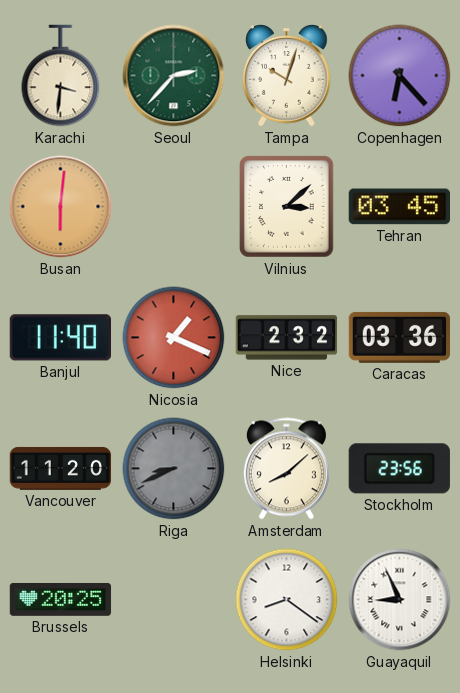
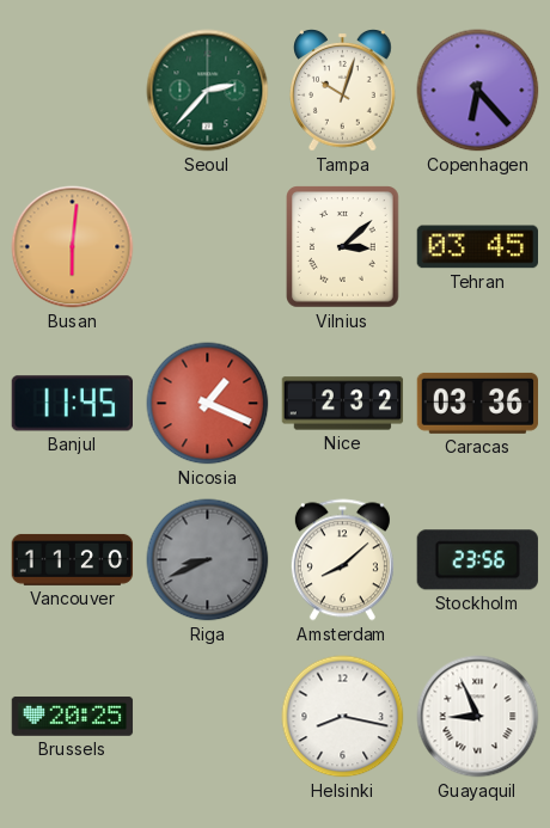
Karachi: 3:31 -> none (61, 76)
Banjul: 11:40 -> 11:45 (72, 404)
Helsinki: 8:21 -> 8:17 (343, 717)
